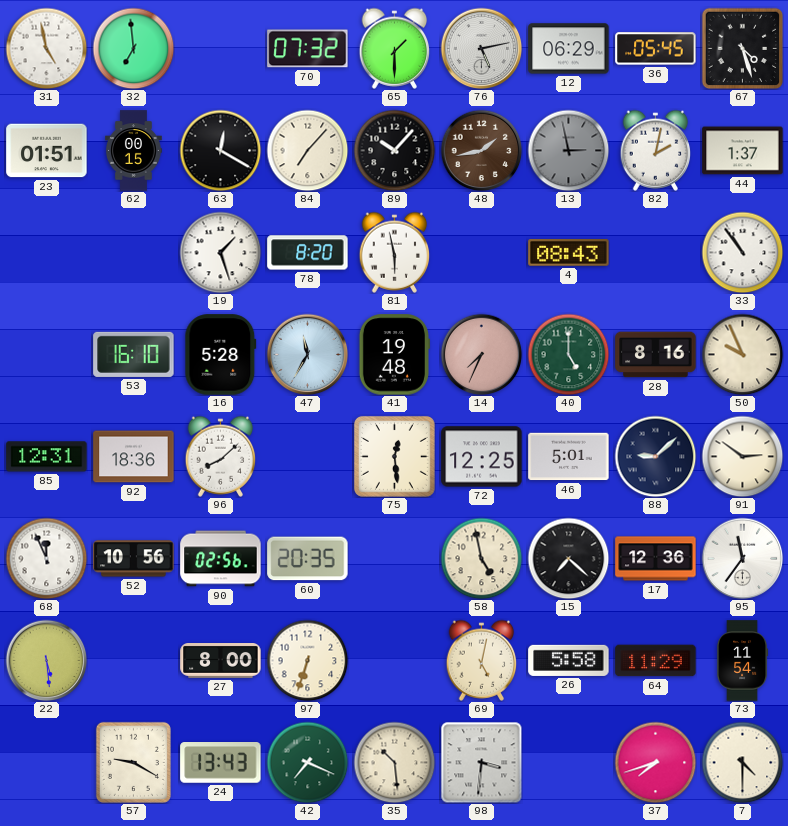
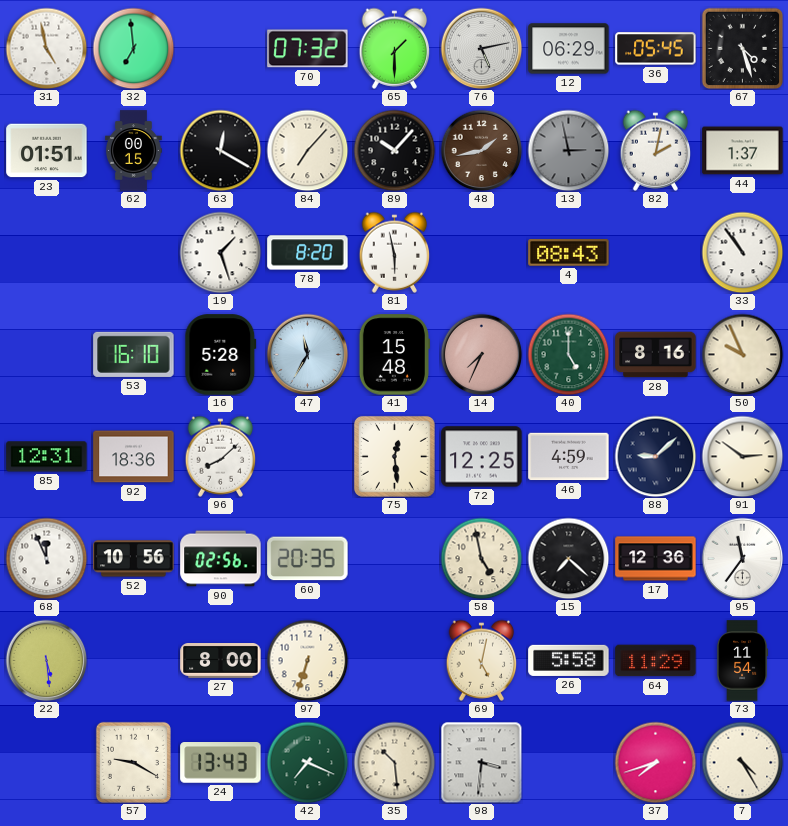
41: 19:48 -> 15:48 (394, 355)
46: 5:01 -> 4:59 (569, 457)
7: 4:30 -> 4:25 (742, 762)
